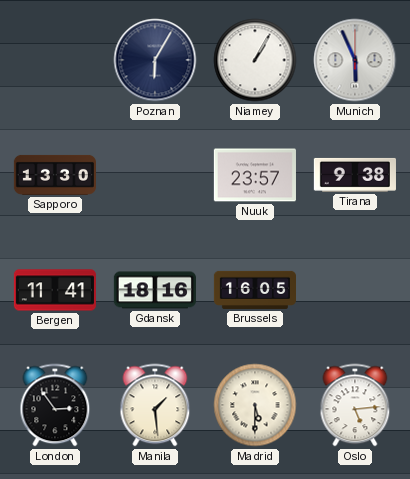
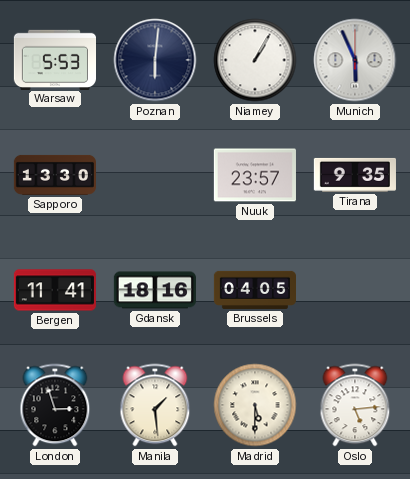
Warsaw: none -> 5:53 (54, 59)
Poznan: 6:05 -> 6:01 (155, 60)
Tirana: 9:38 -> 9:35 (355, 175)
Brussels: 16:05 -> 04:05 (254, 290)
London: 2:54 -> 2:57 (55, 405)
